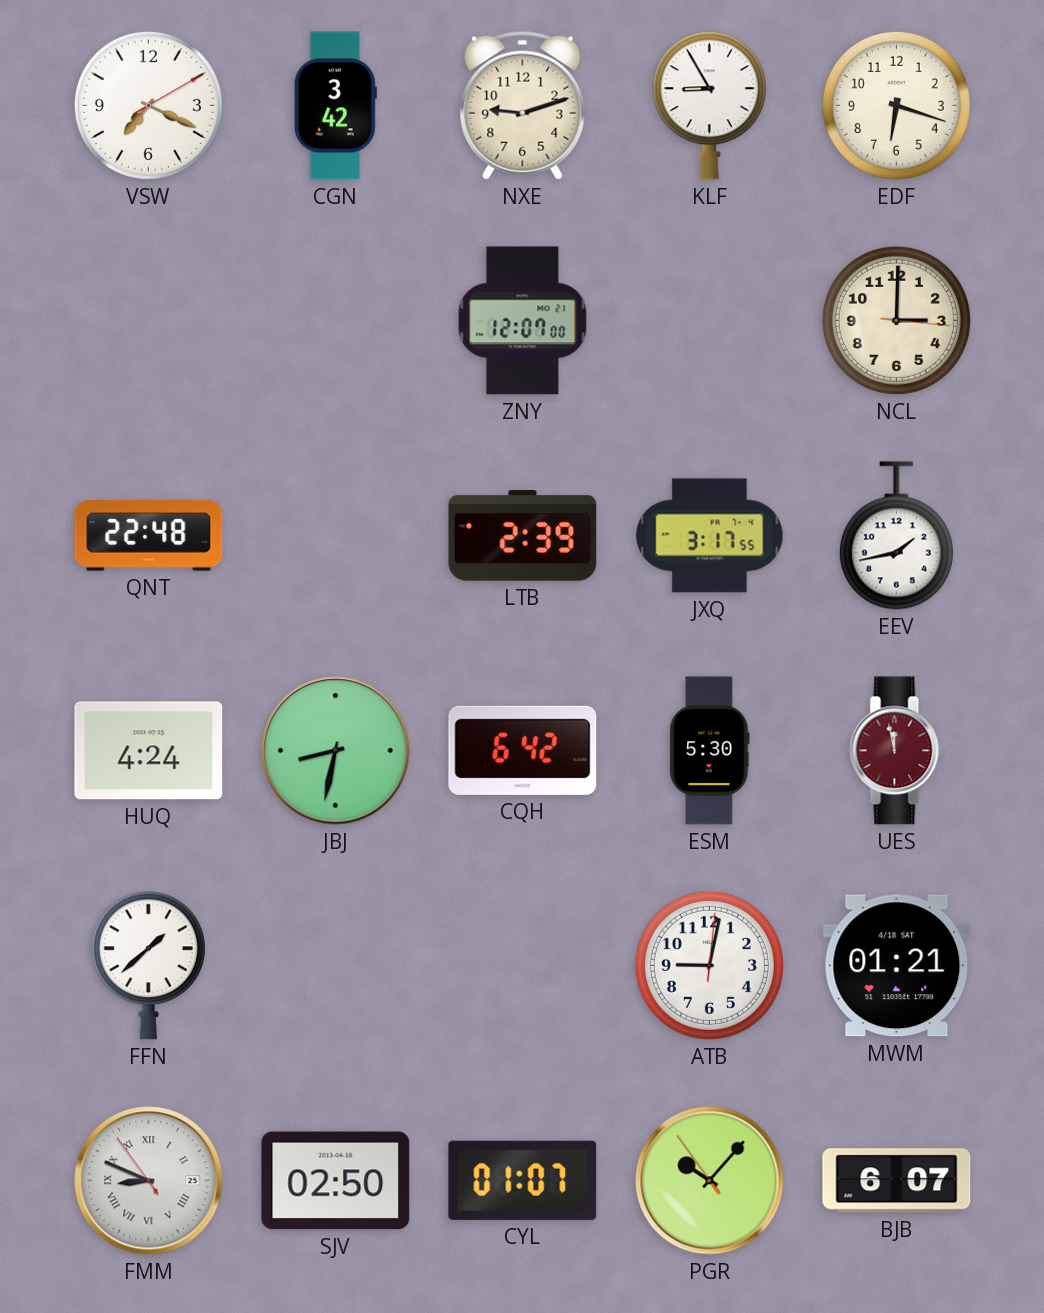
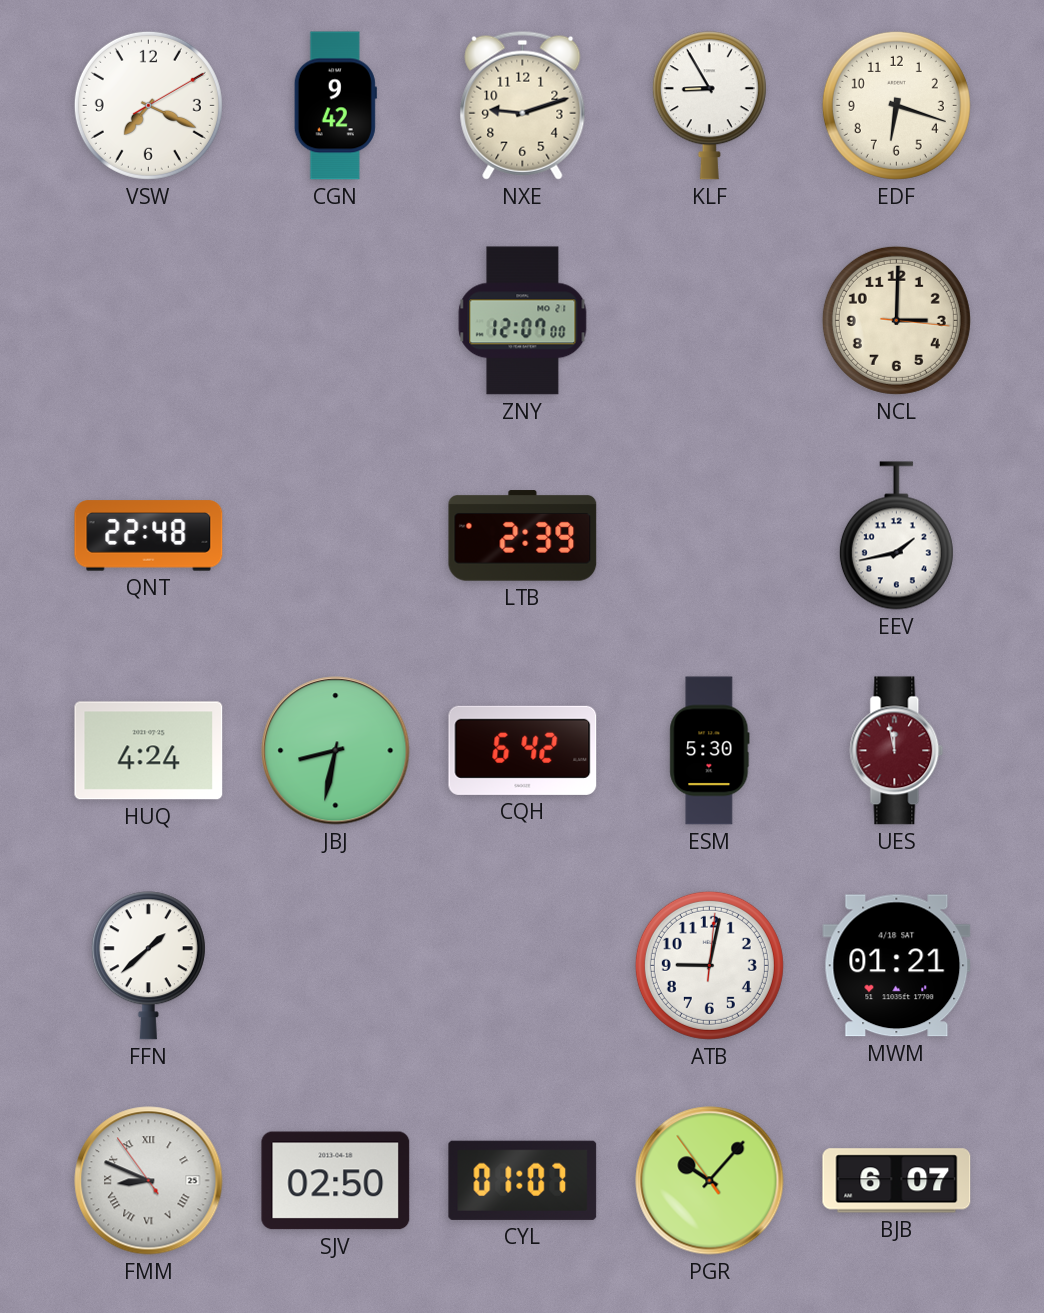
CGN: 3:42 -> 9:42 (335, 106)
JXQ: 3:17 -> none (710, 536)
